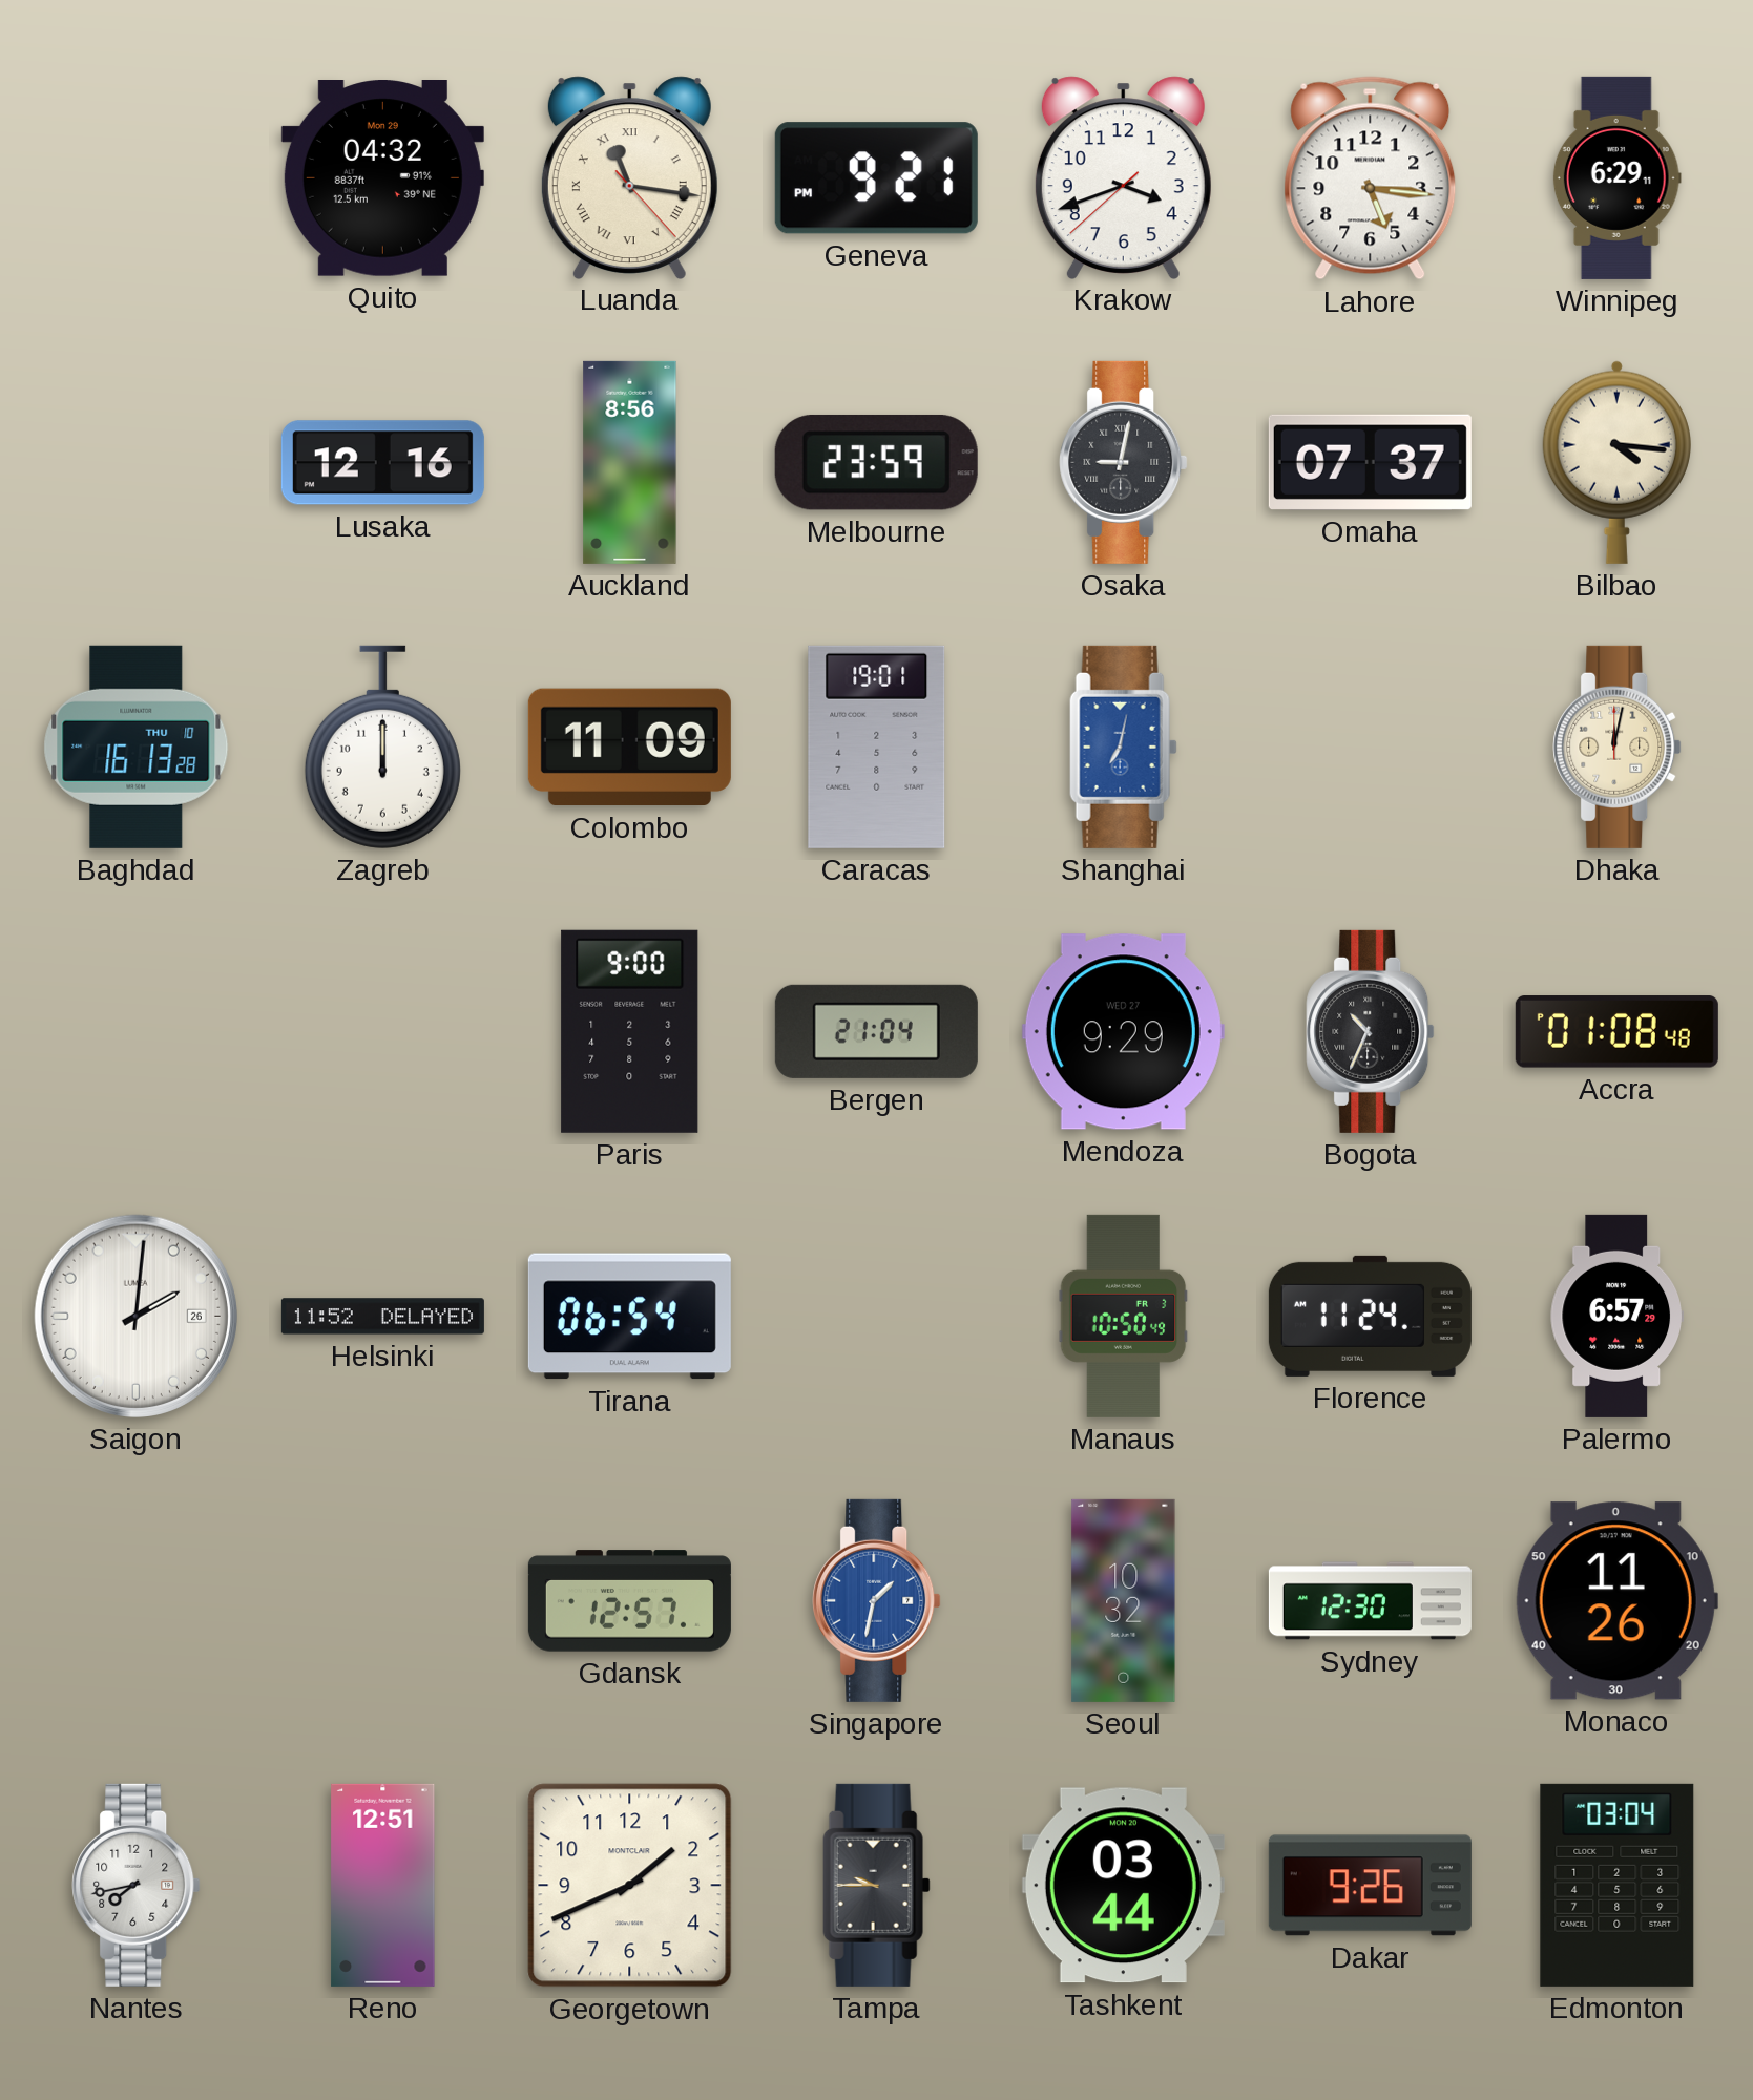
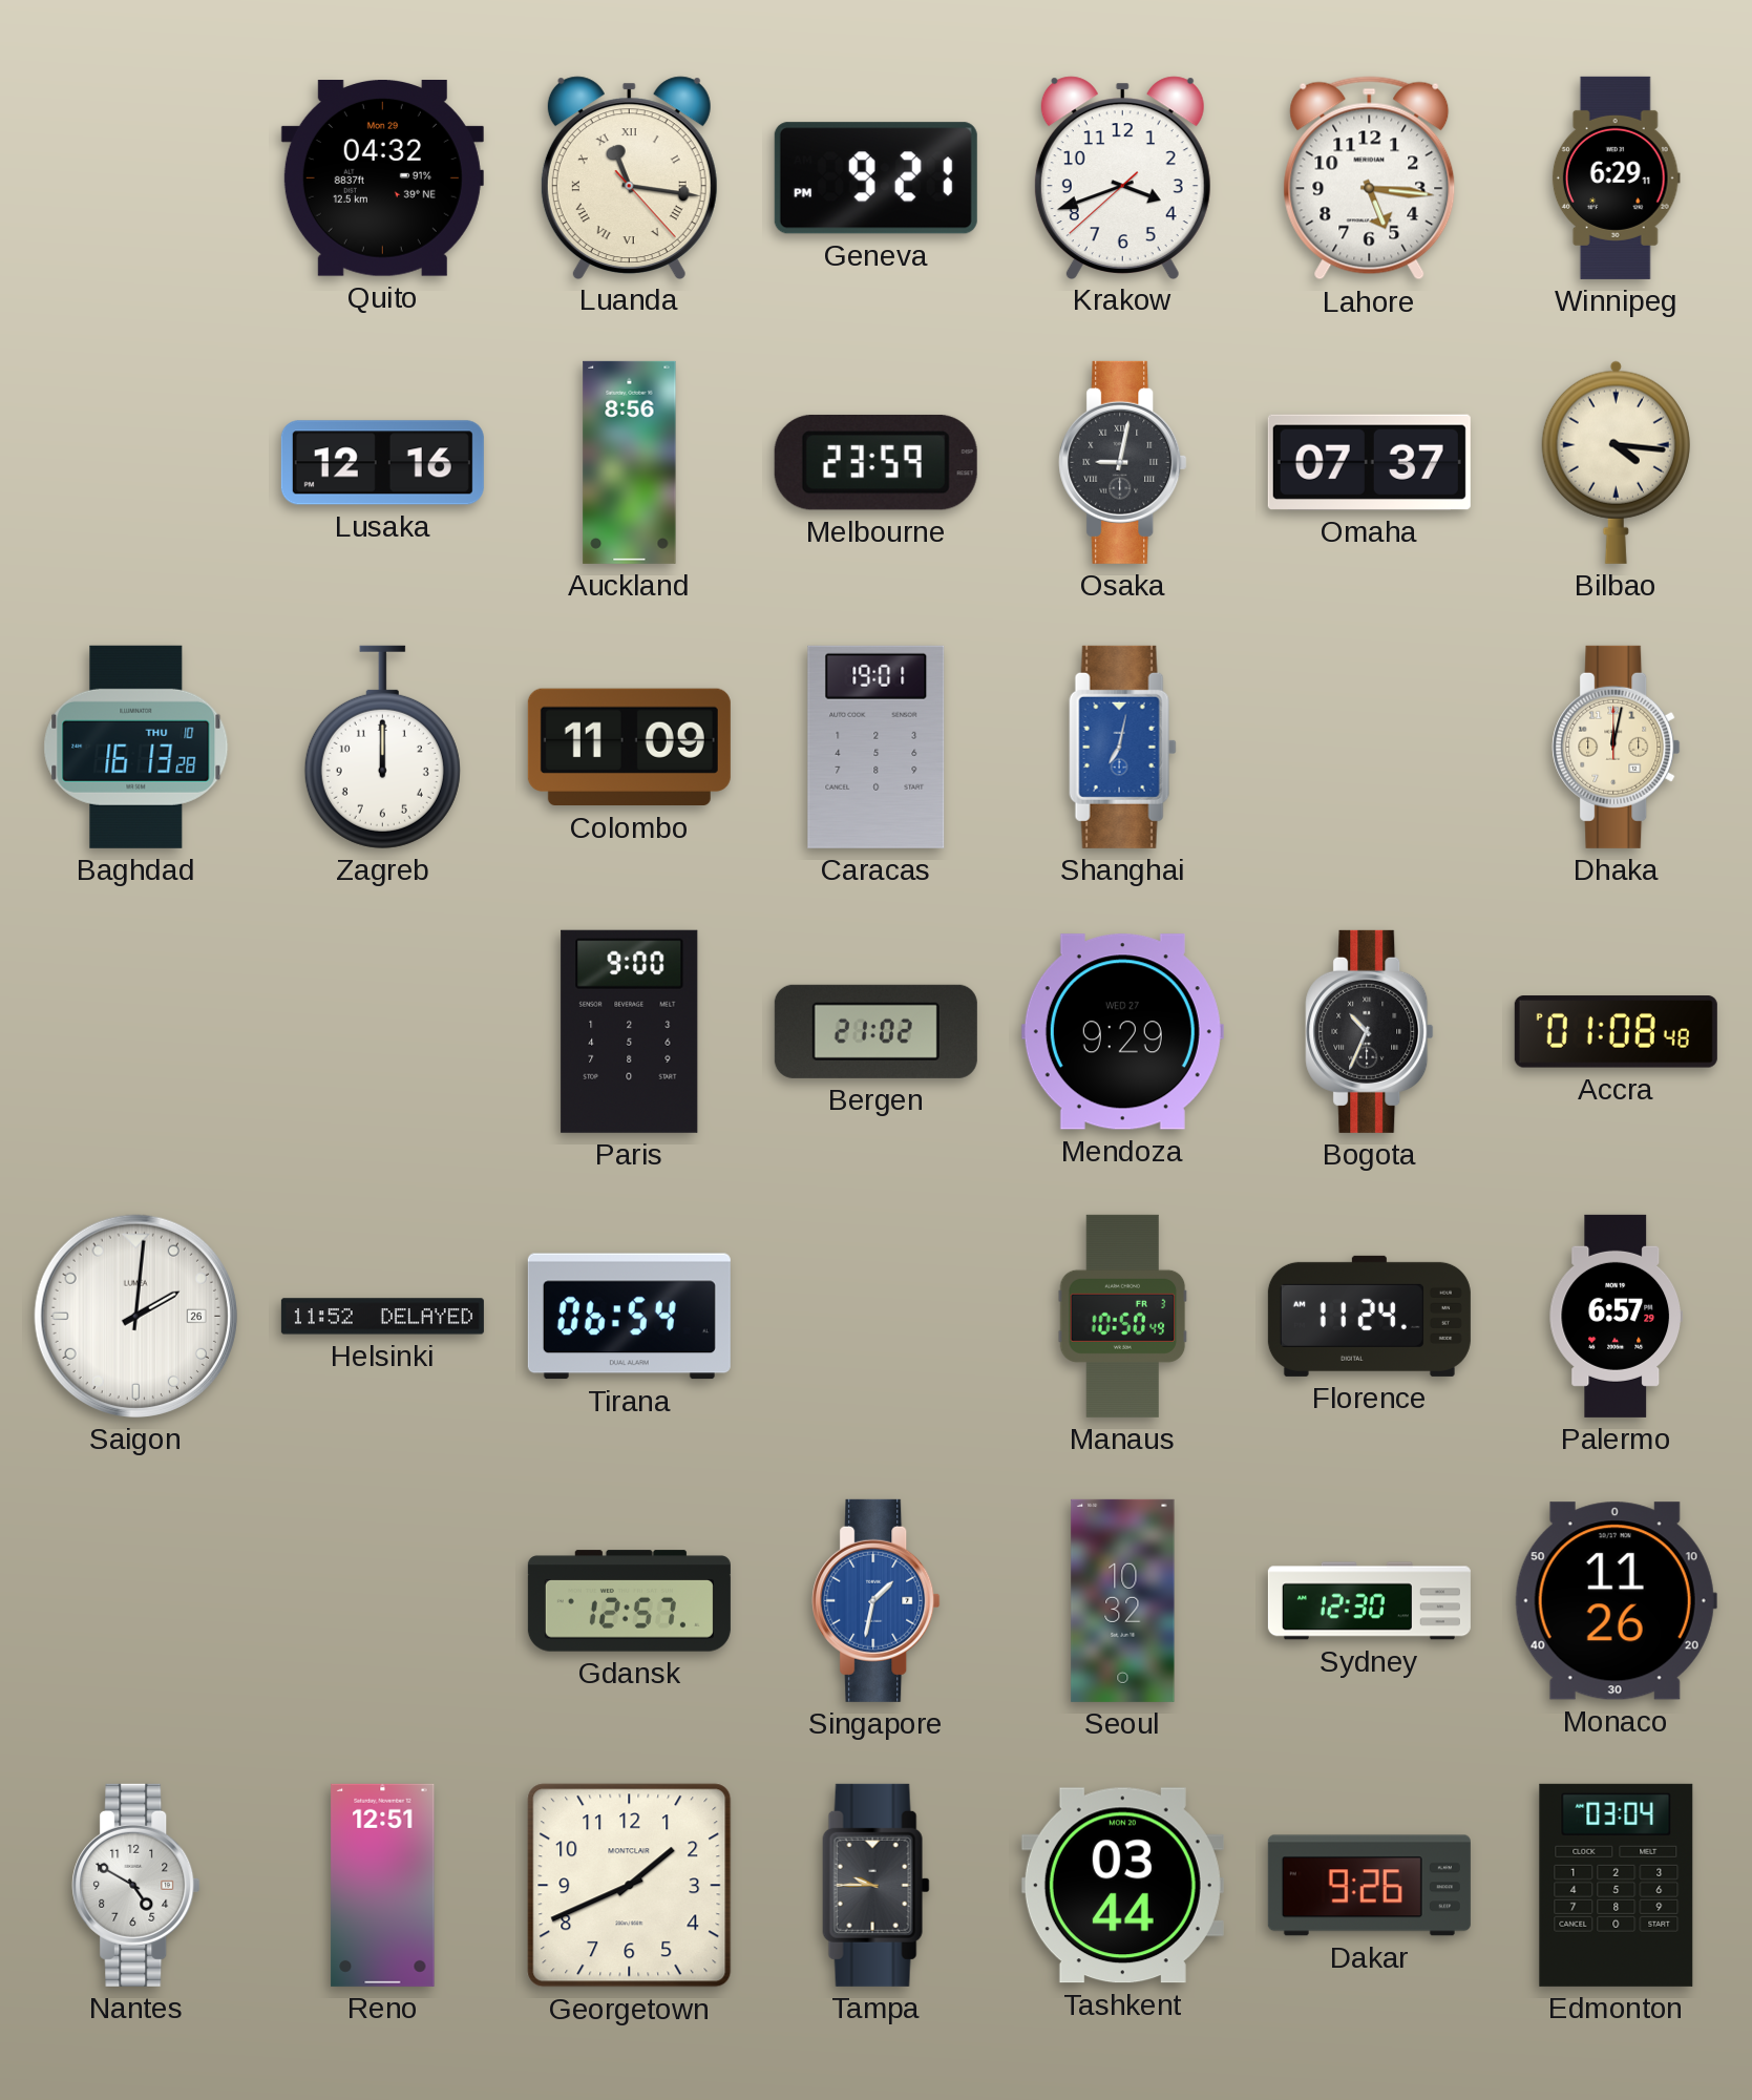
Bergen: 21:04 -> 21:02 (875, 1031)
Nantes: 7:43 -> 4:50 (136, 1885)
